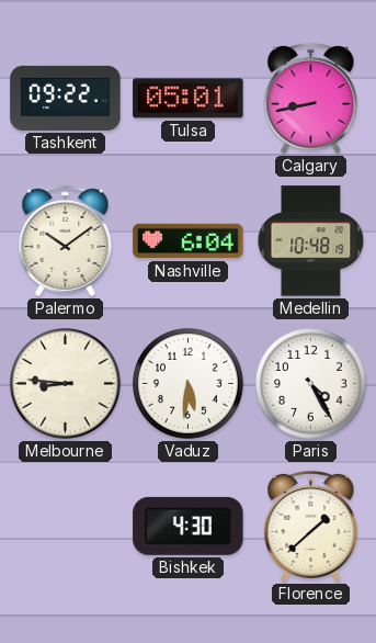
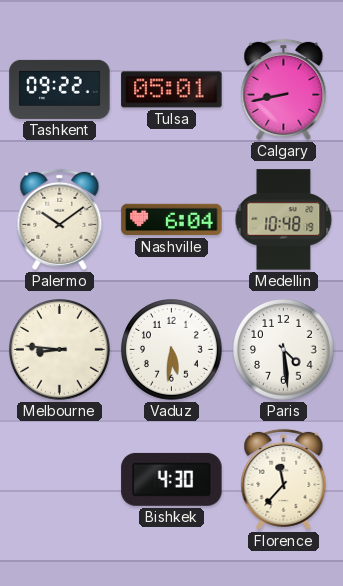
Paris: 4:25 -> 4:29 (284, 350)
Florence: 1:38 -> 11:37 (284, 479)
